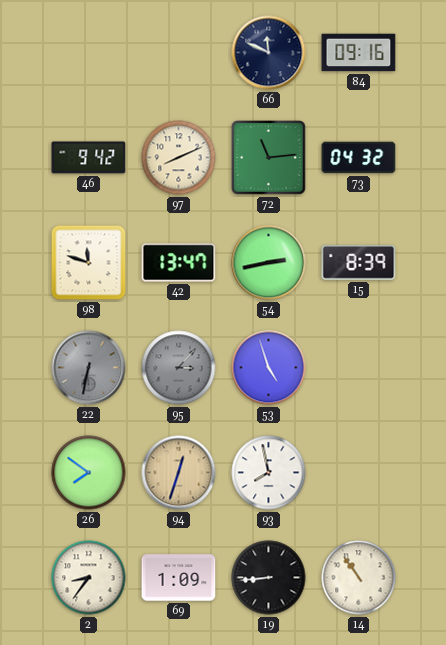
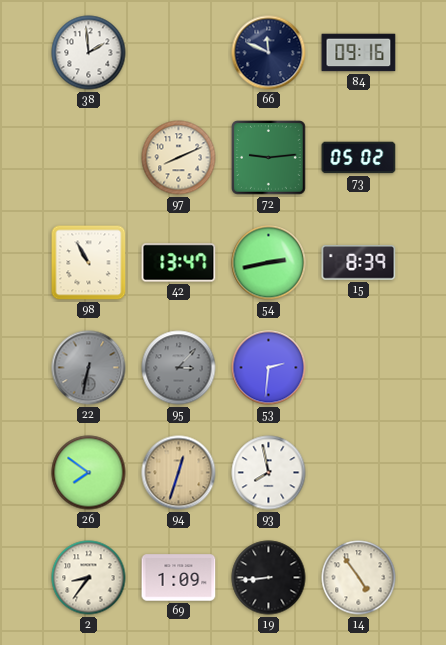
38: none -> 1:59 (89, 53)
46: 9:42 -> none (89, 158)
72: 11:14 -> 9:14 (269, 158)
73: 04:32 -> 05:02 (359, 158)
98: 11:48 -> 10:55 (89, 263)
53: 4:57 -> 2:31 (269, 368)
14: 10:54 -> 4:54 (359, 578)
